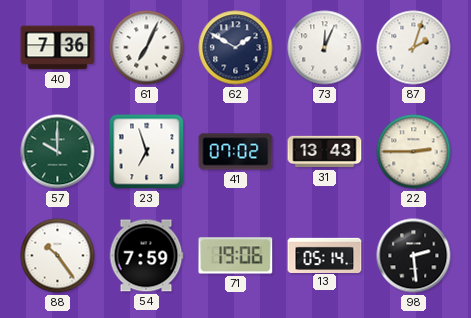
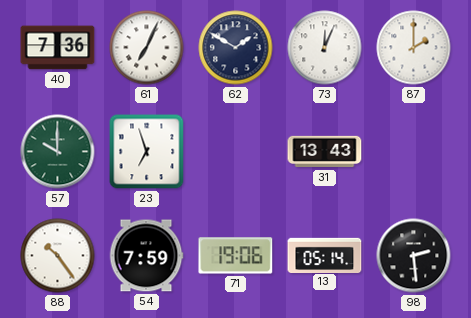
87: 2:03 -> 2:00 (414, 48)
41: 07:02 -> none (236, 152)
22: 2:45 -> none (414, 152)
